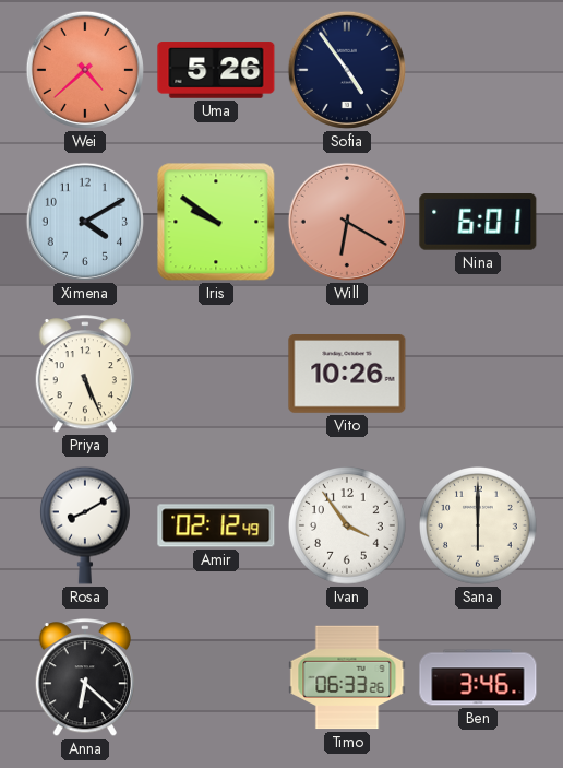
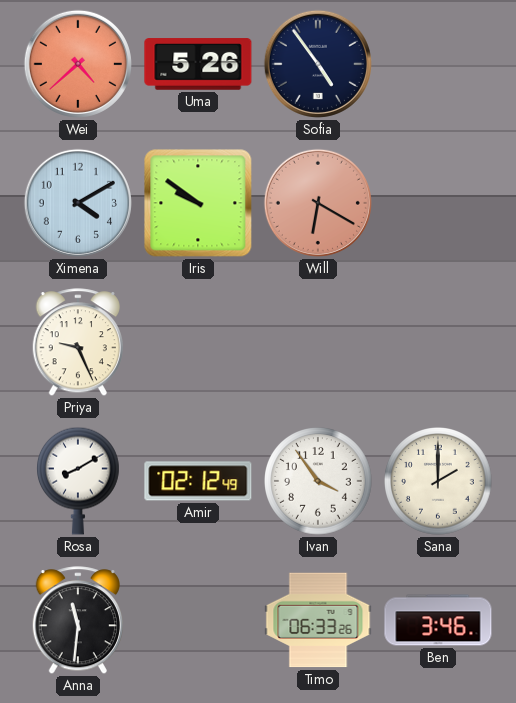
Nina: 6:01 -> none (478, 223)
Priya: 5:26 -> 9:26 (77, 343)
Vito: 10:26 -> none (347, 375)
Sana: 6:00 -> 2:00 (438, 481)
Anna: 6:22 -> 11:31 (77, 621)
